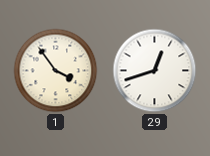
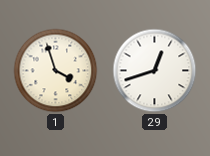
1: 3:54 -> 3:57 (56, 71)
